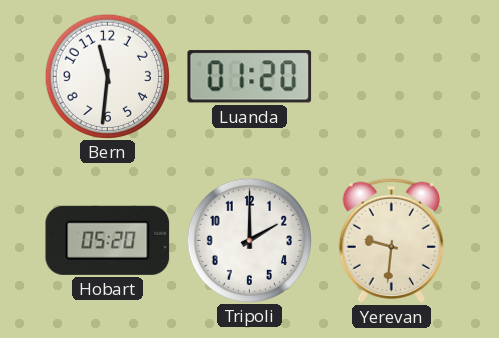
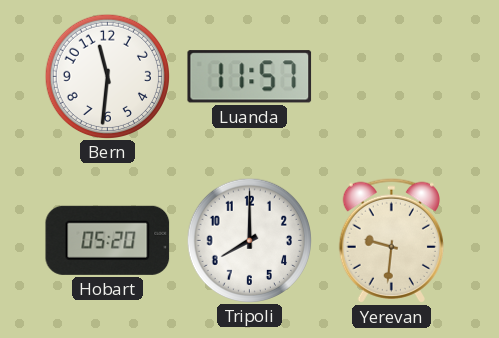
Luanda: 01:20 -> 11:57 (250, 77)
Tripoli: 2:00 -> 8:00 (249, 240)
